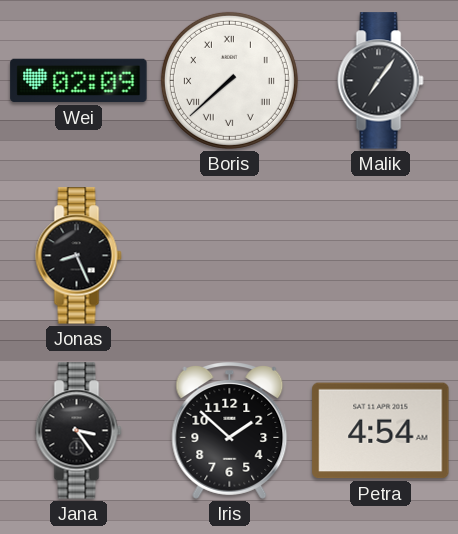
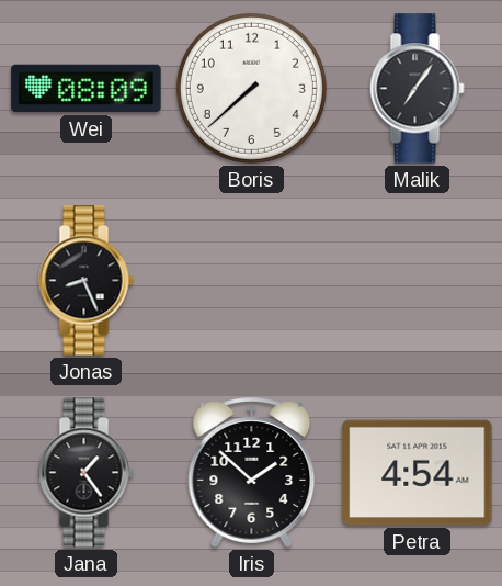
Wei: 02:09 -> 08:09 (87, 89)
Boris numerals: Roman -> Arabic (251, 88)
Jana: 3:24 -> 1:24 (87, 473)
